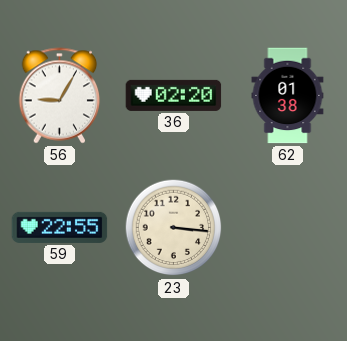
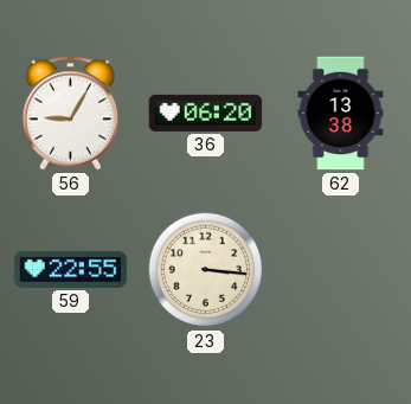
36: 02:20 -> 06:20 (206, 113)
62: 01:38 -> 13:38 (341, 114)
